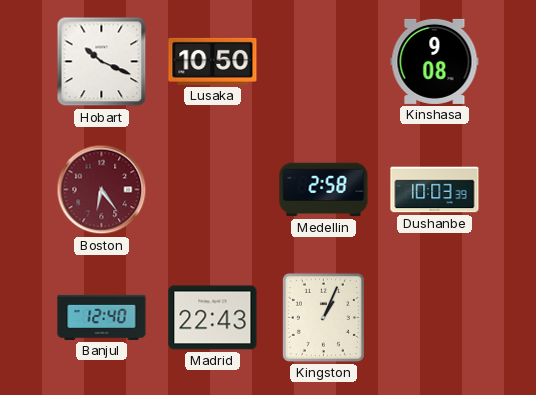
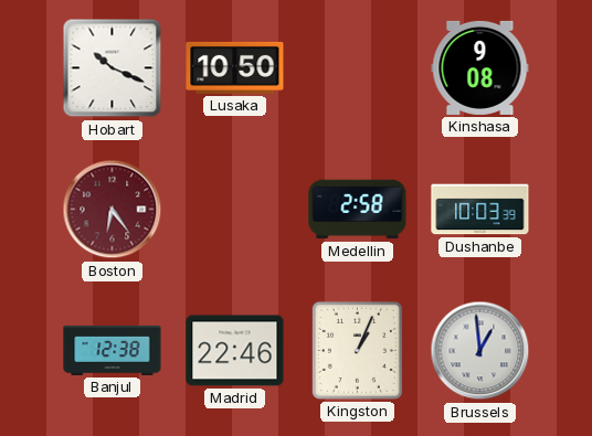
Banjul: 12:40 -> 12:38 (113, 350)
Madrid: 22:43 -> 22:46 (235, 351)
Brussels: none -> 12:59 (480, 351)
